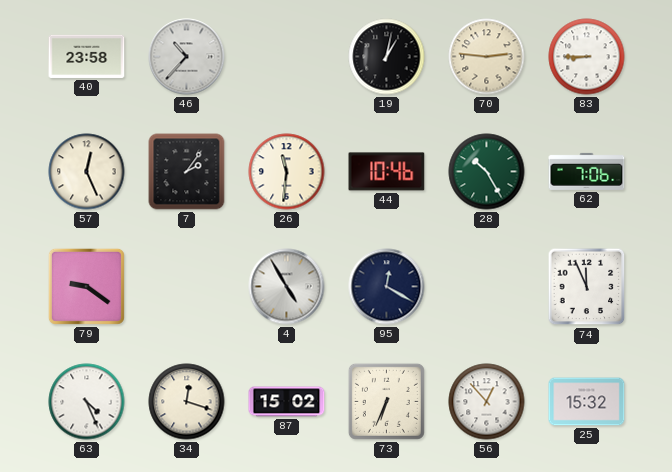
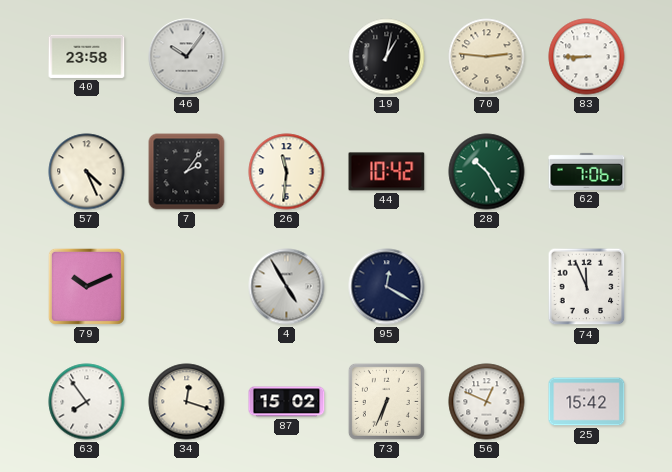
46: 10:37 -> 10:06 (187, 57)
57: 12:26 -> 4:26 (87, 172)
44: 10:46 -> 10:42 (387, 172)
79: 9:21 -> 10:11 (86, 286)
63: 4:26 -> 7:54 (87, 402)
56: 12:53 -> 12:49 (487, 402)
25: 15:32 -> 15:42 (587, 402)
